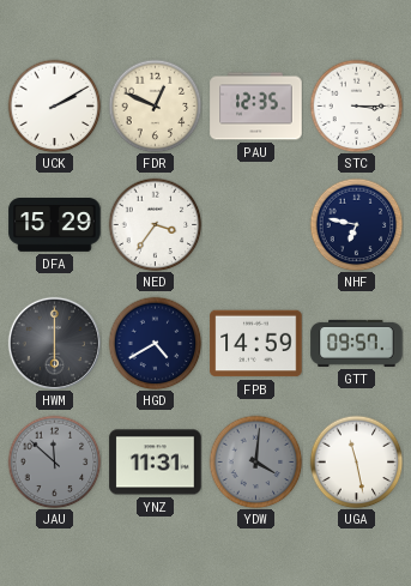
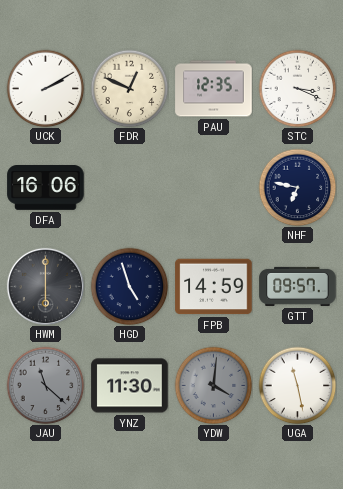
STC: 3:15 -> 3:19 (297, 88)
DFA: 15:29 -> 16:06 (46, 188)
NED: 3:36 -> none (155, 224)
HGD: 4:40 -> 4:57 (129, 286)
JAU: 11:52 -> 11:22 (45, 385)
YNZ: 11:31 -> 11:30 (130, 386)
